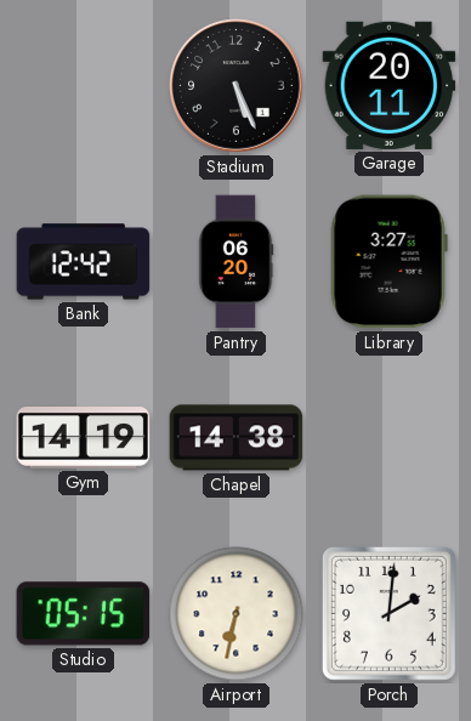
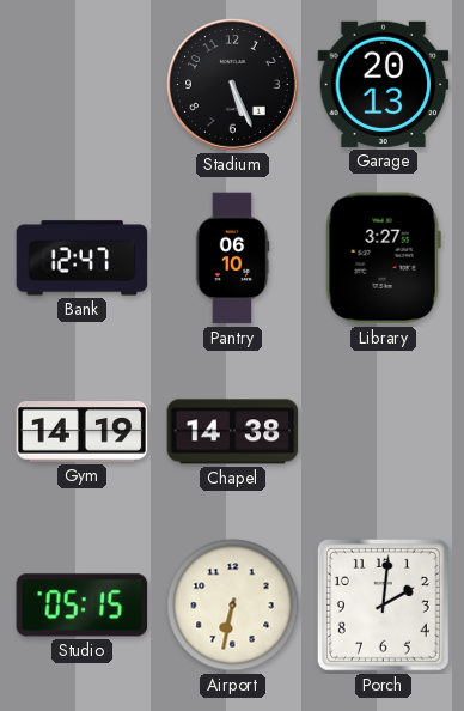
Garage: 20:11 -> 20:13 (384, 84)
Bank: 12:42 -> 12:47 (83, 259)
Pantry: 06:20 -> 06:10 (232, 259)
